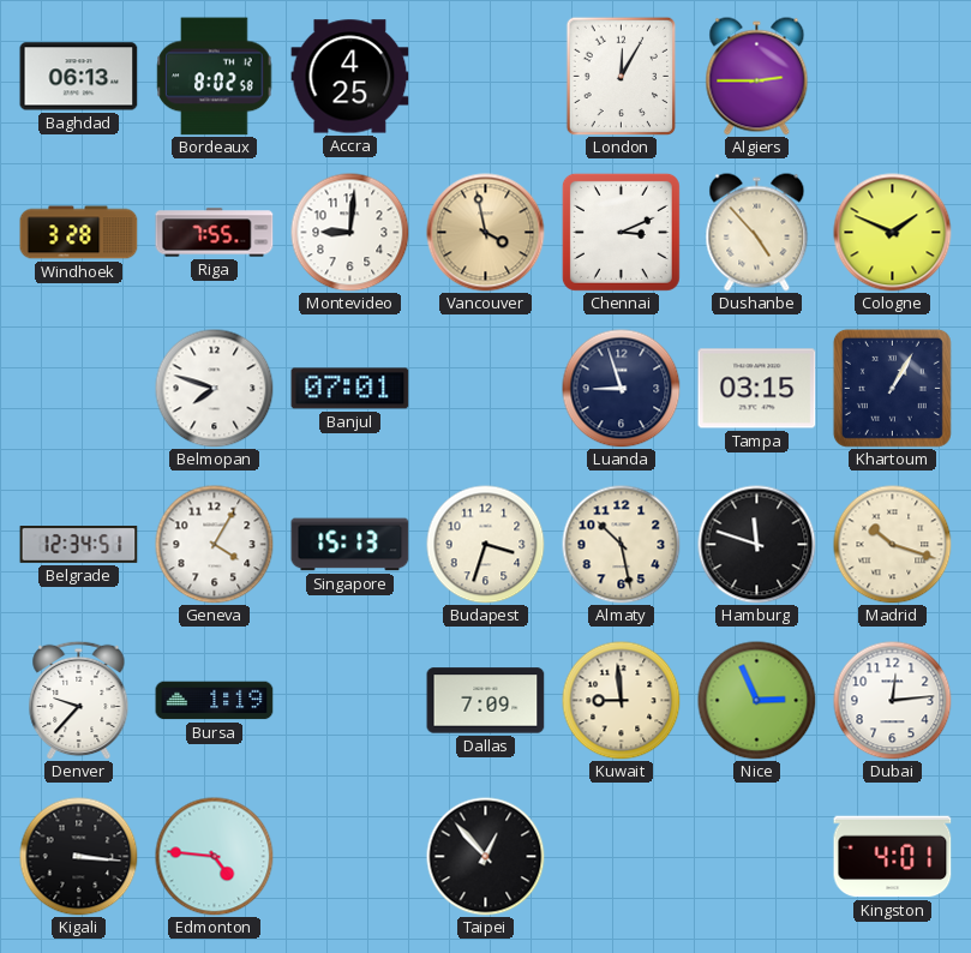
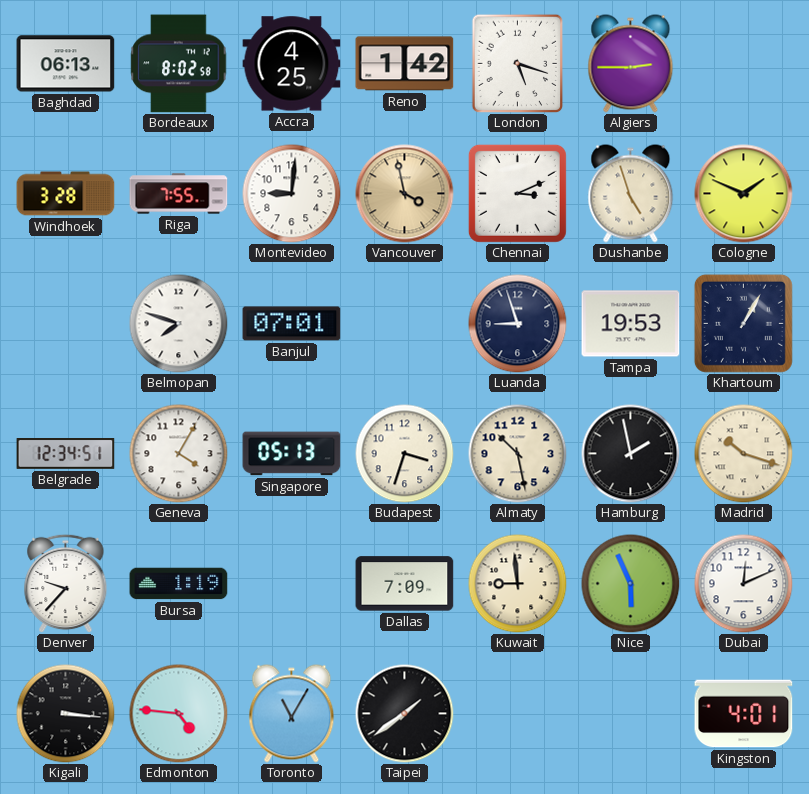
Reno: none -> 1:42 (405, 64)
London: 12:05 -> 5:18 (518, 63)
Dushanbe: 4:53 -> 4:57 (631, 194)
Tampa: 03:15 -> 19:53 (631, 324)
Singapore: 15:13 -> 05:13 (292, 454)
Hamburg: 11:48 -> 1:58 (631, 454)
Nice: 2:56 -> 5:56 (631, 584)
Dubai: 12:14 -> 12:11 (744, 584)
Toronto: none -> 11:05 (292, 714)
Taipei: 12:53 -> 1:39 (405, 714)
